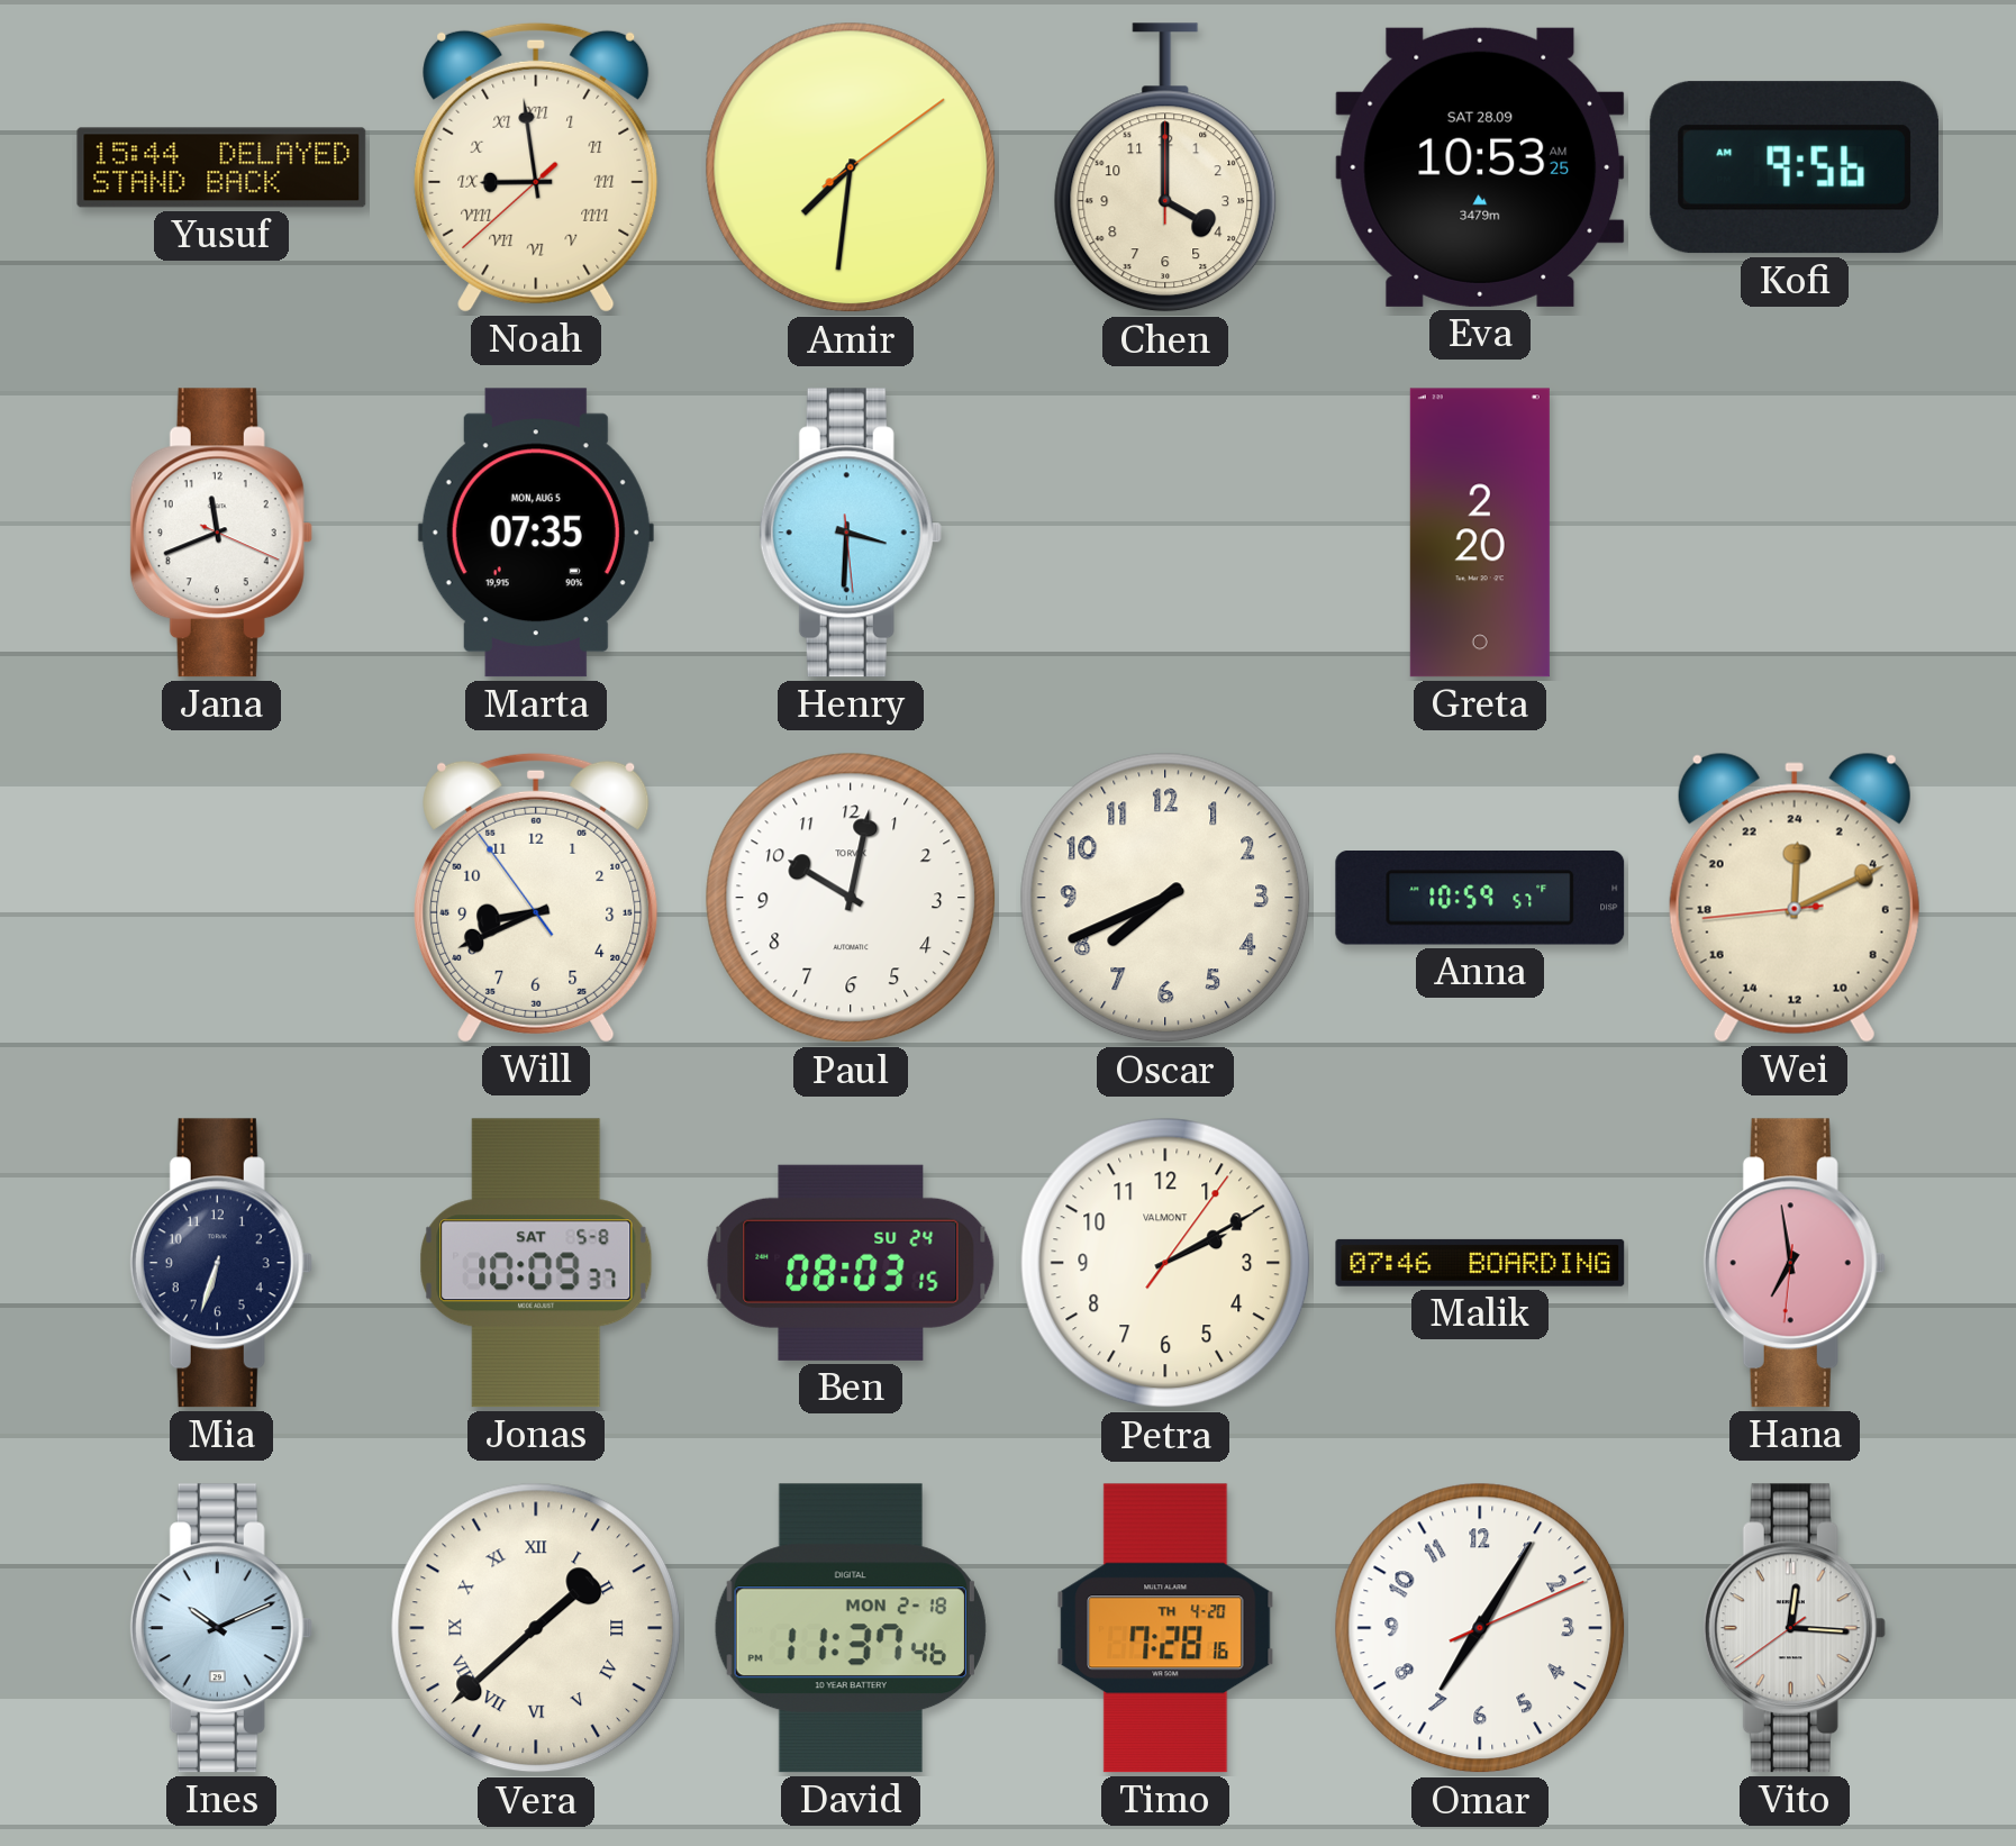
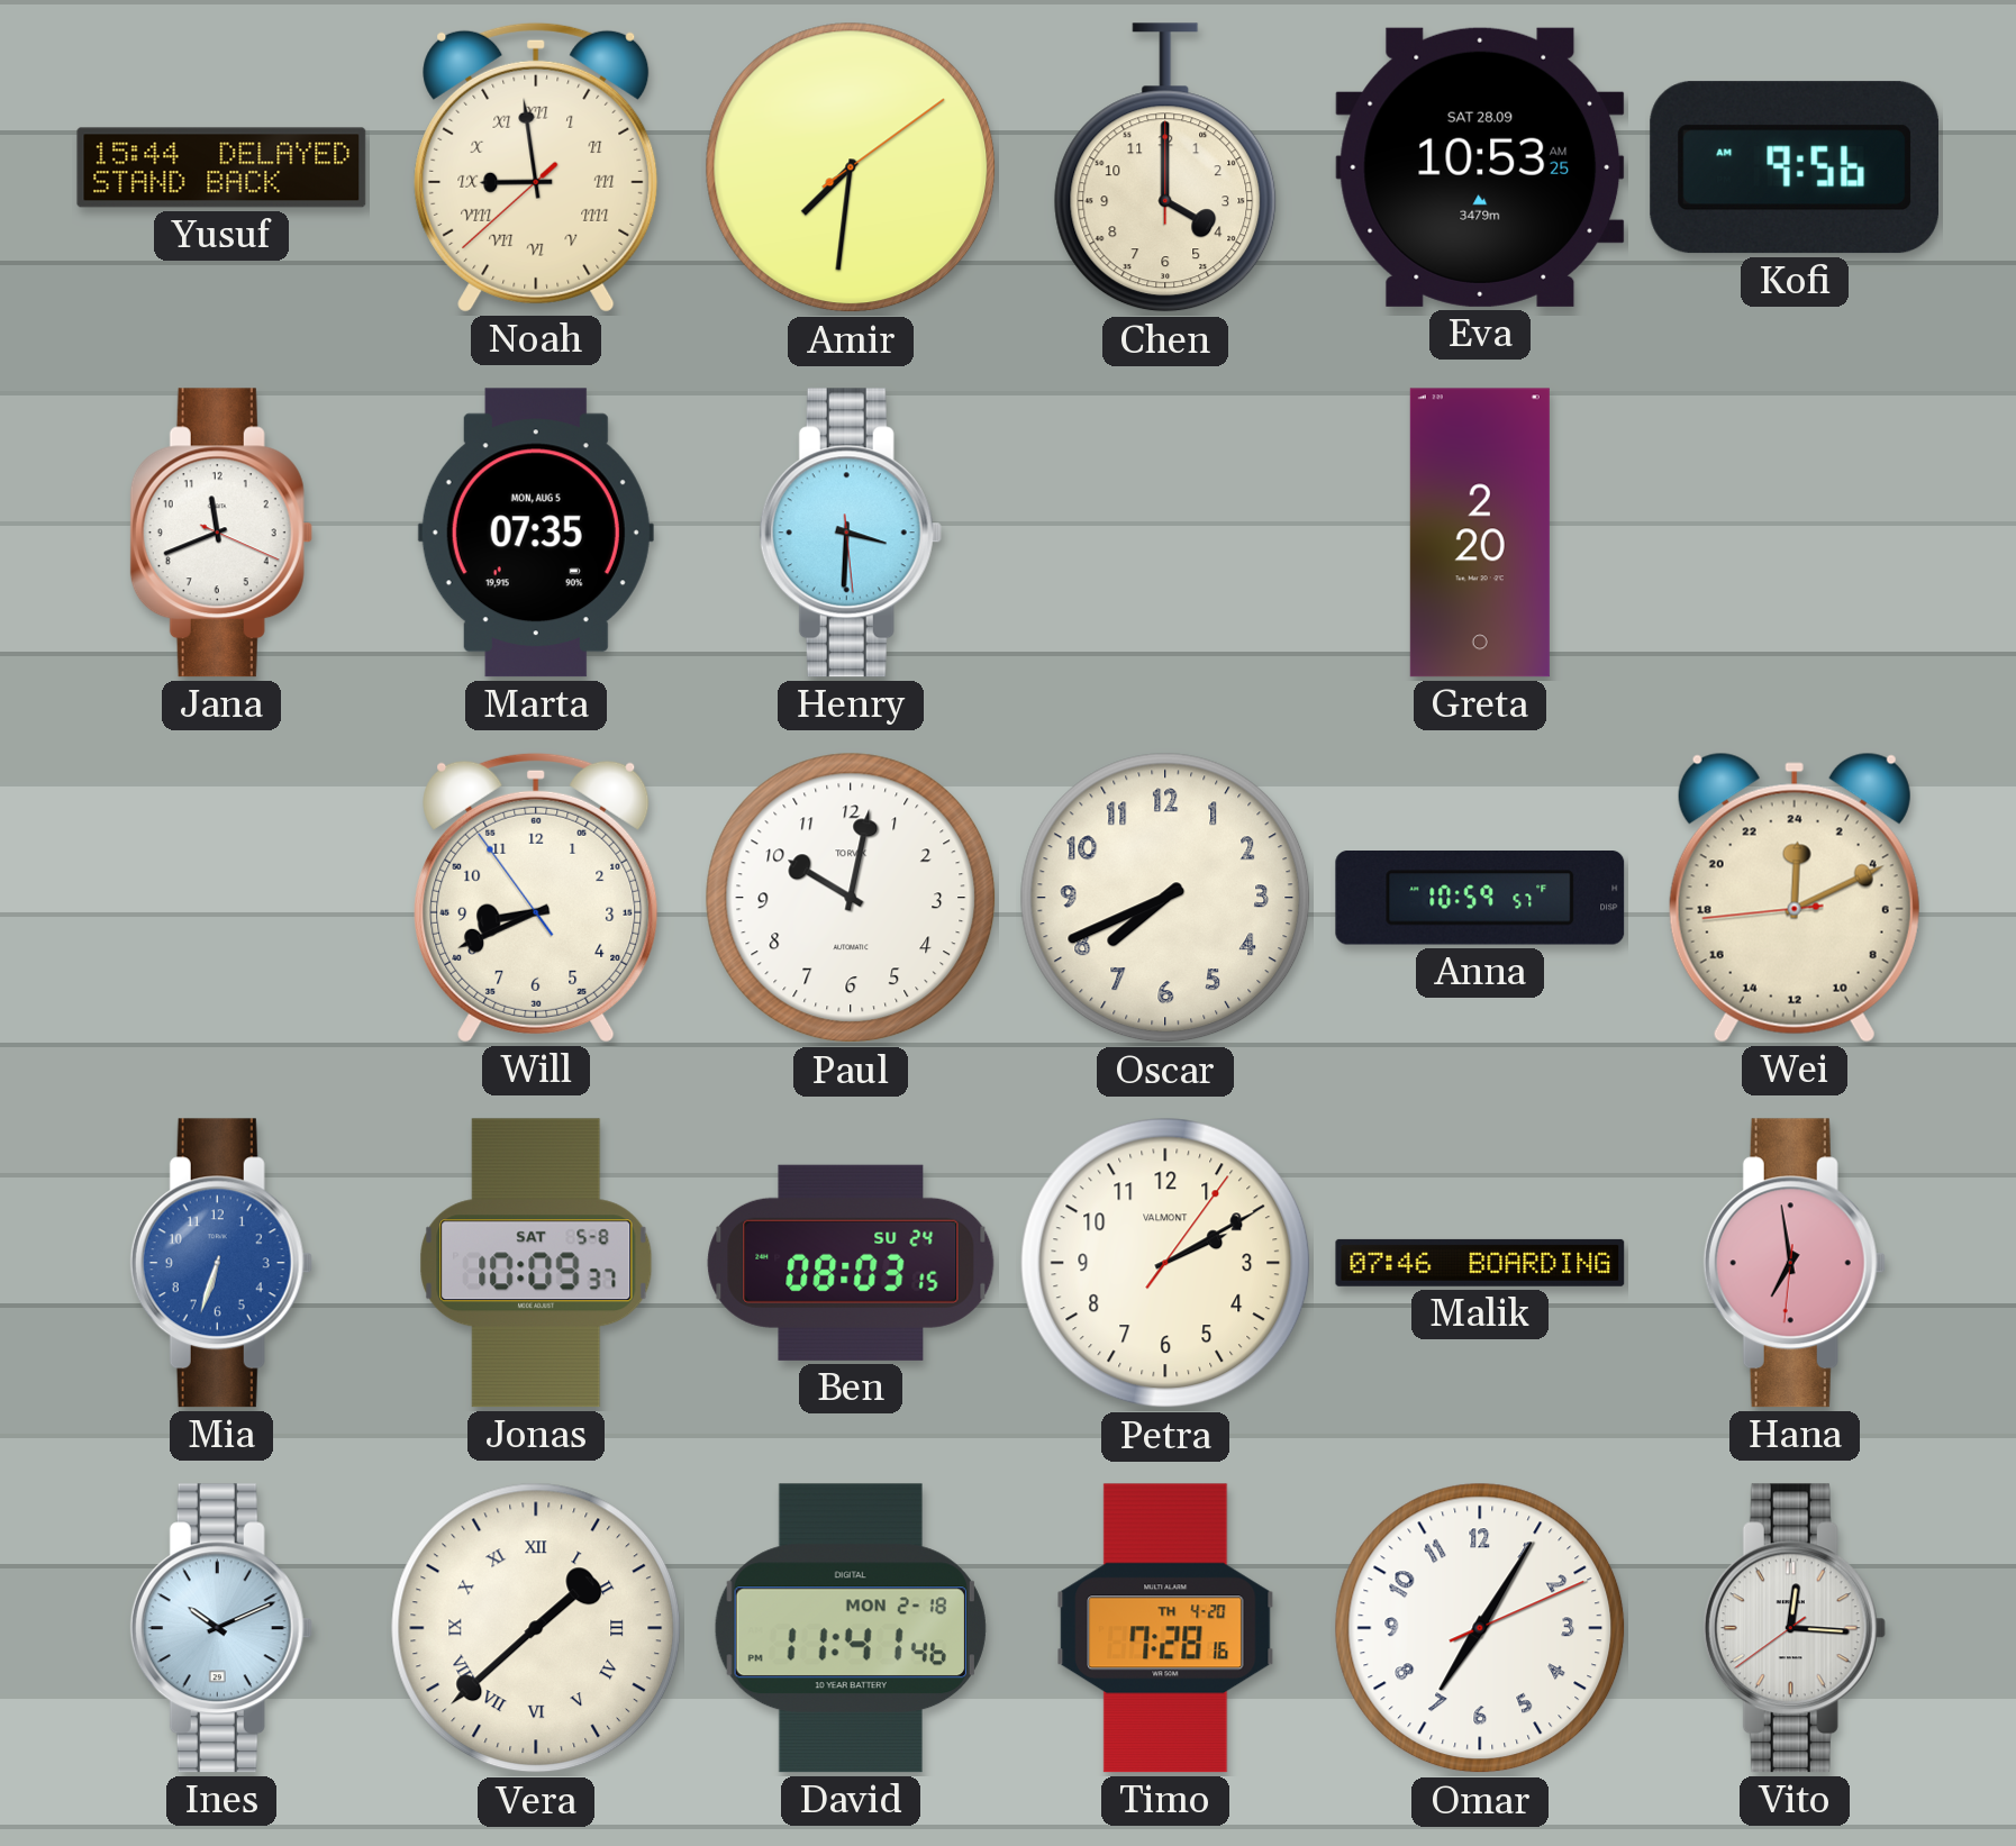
Mia dial: navy -> blue (221, 1263)
David: 11:37 -> 11:41 (851, 1628)
